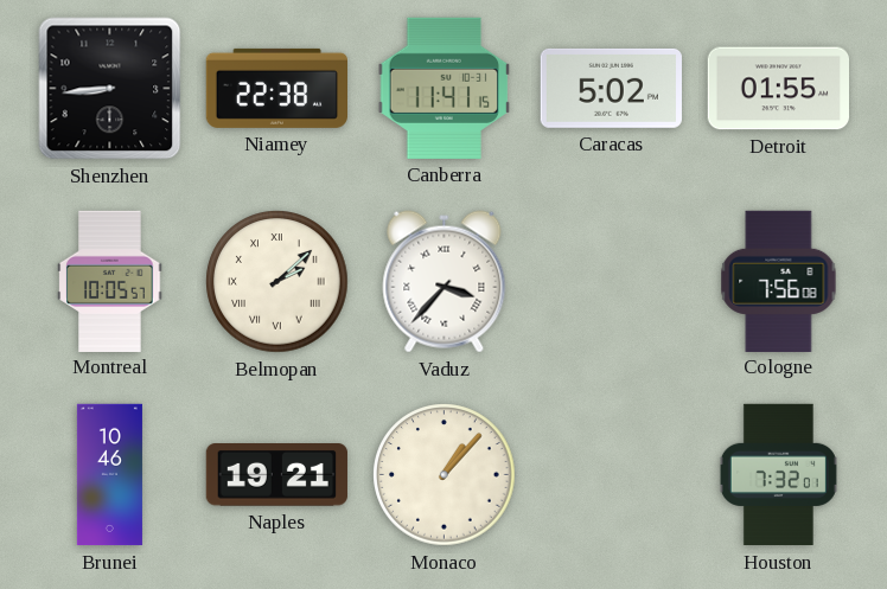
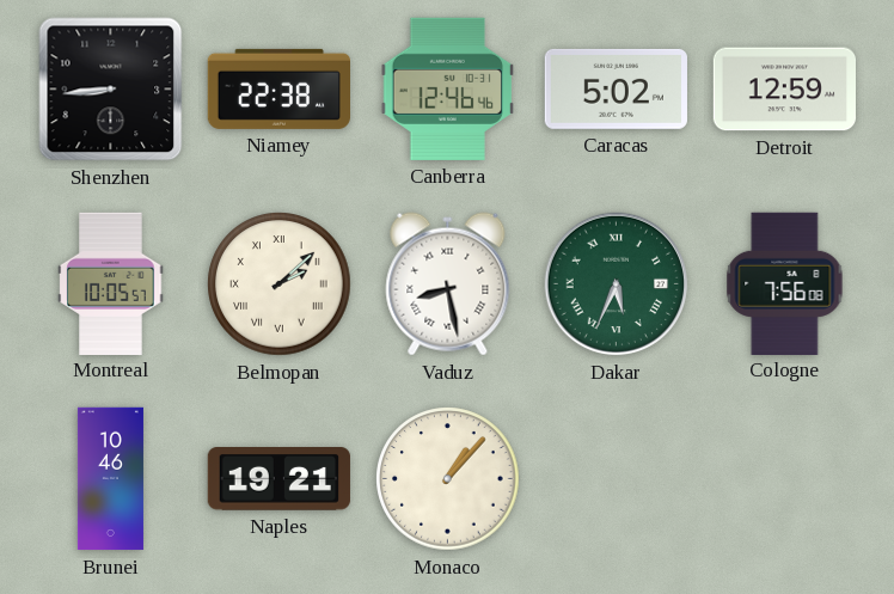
Canberra: 11:41 -> 12:46 (447, 88)
Detroit: 01:55 -> 12:59 (784, 90)
Vaduz: 3:37 -> 8:28 (448, 284)
Dakar: none -> 5:34 (617, 284)
Houston: 7:32 -> none (778, 475)
